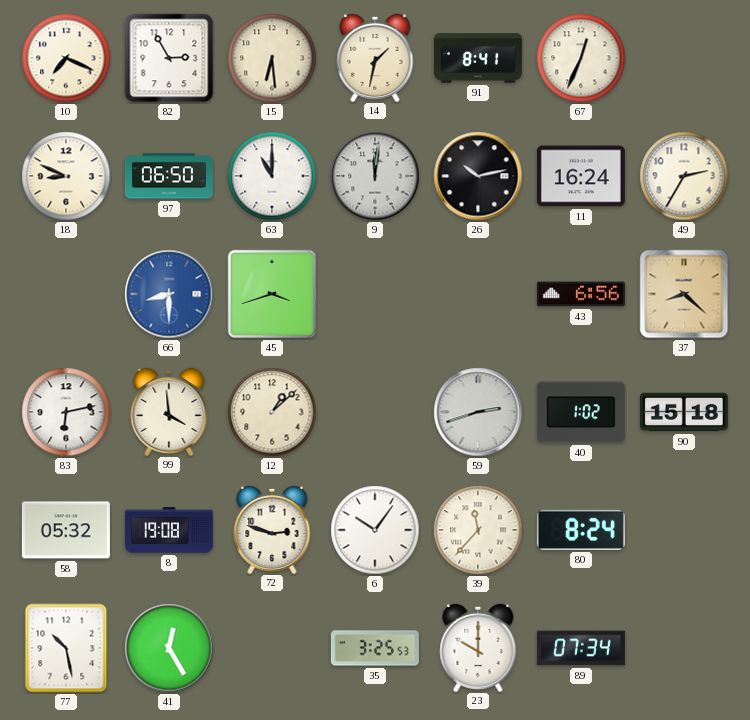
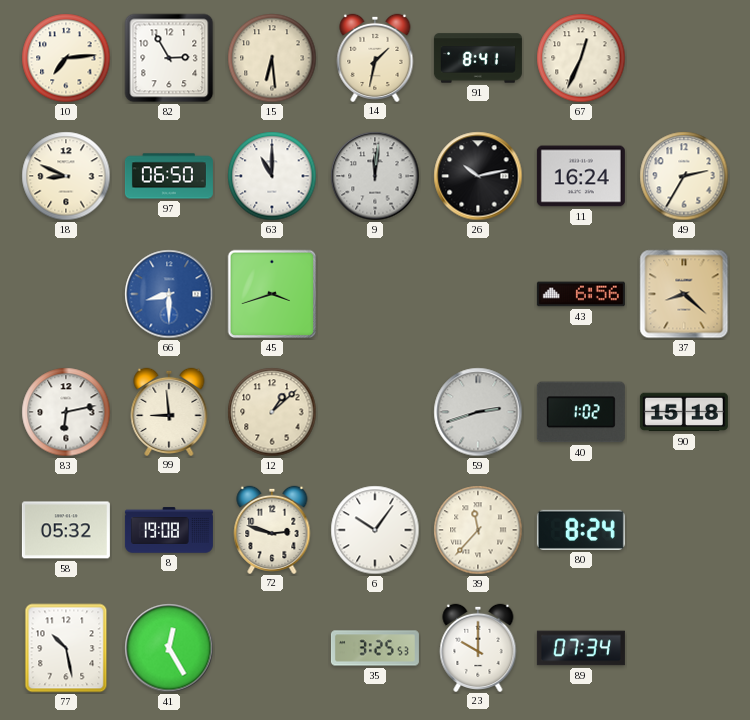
10: 7:19 -> 7:14 (66, 58)
99: 3:59 -> 8:59 (169, 411)
